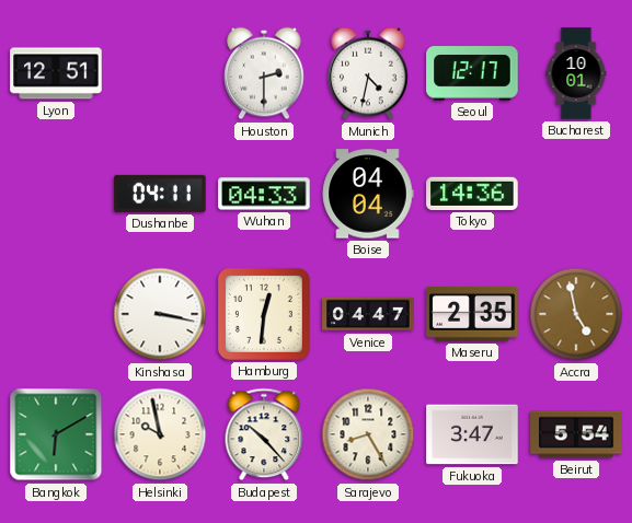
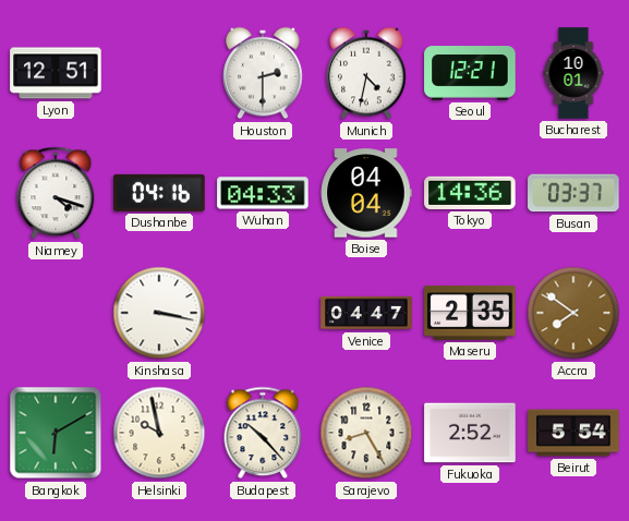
Seoul: 12:17 -> 12:21 (470, 73)
Niamey: none -> 4:18 (56, 193)
Dushanbe: 04:11 -> 04:16 (159, 193)
Busan: none -> 03:37 (573, 193)
Hamburg: 12:31 -> none (264, 314)
Accra: 4:58 -> 7:51 (573, 313)
Fukuoka: 3:47 -> 2:52 (470, 433)
